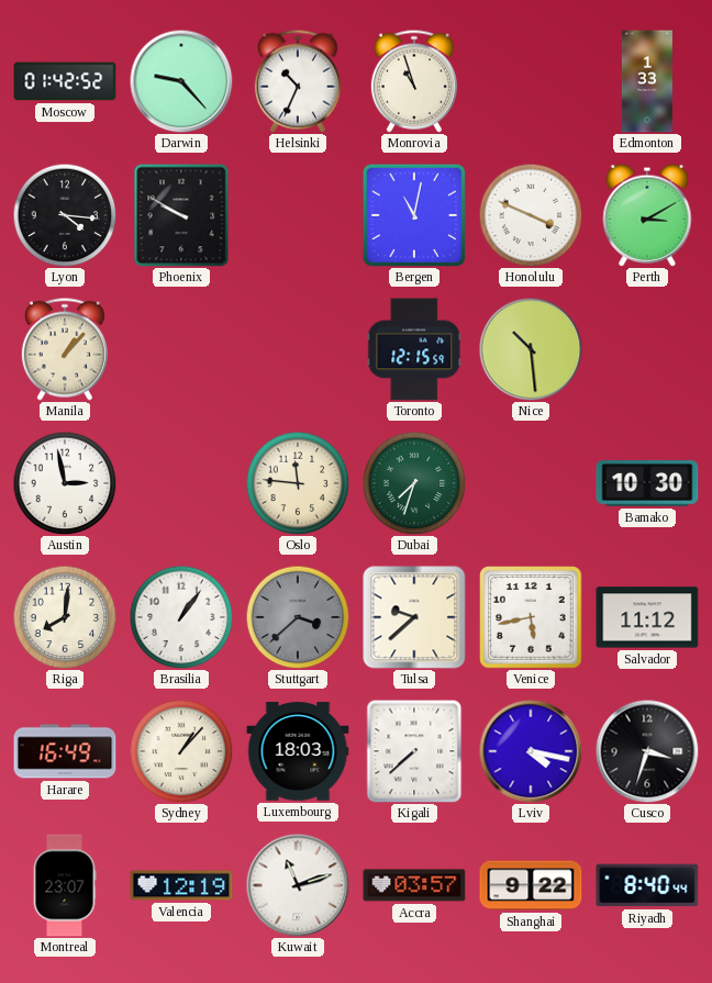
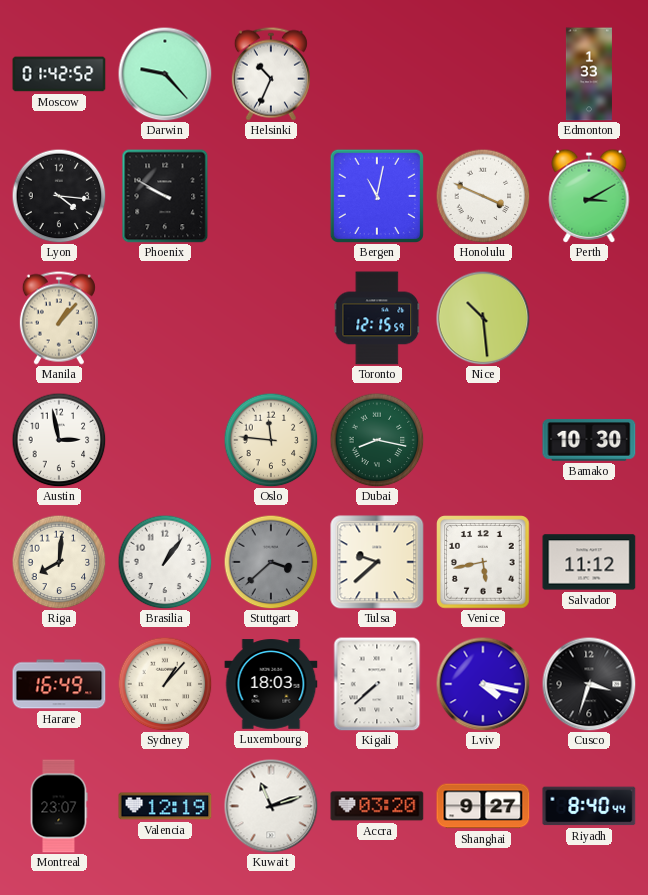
Monrovia: 10:57 -> none (414, 81)
Dubai: 7:33 -> 8:17 (377, 440)
Accra: 03:57 -> 03:20 (377, 806)
Shanghai: 9:22 -> 9:27 (483, 806)
